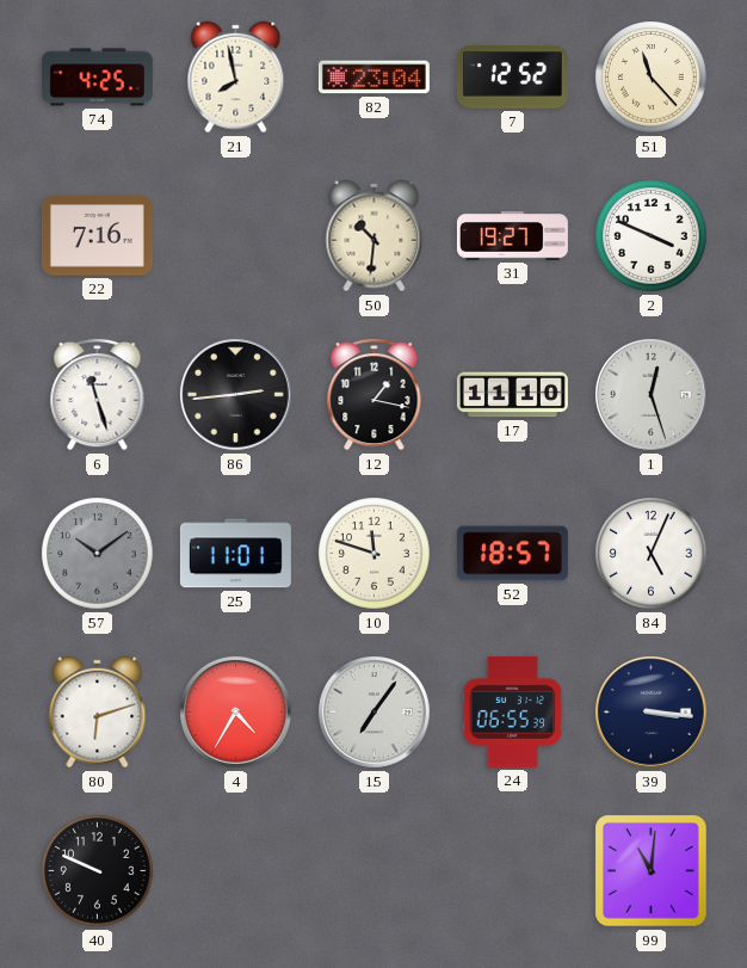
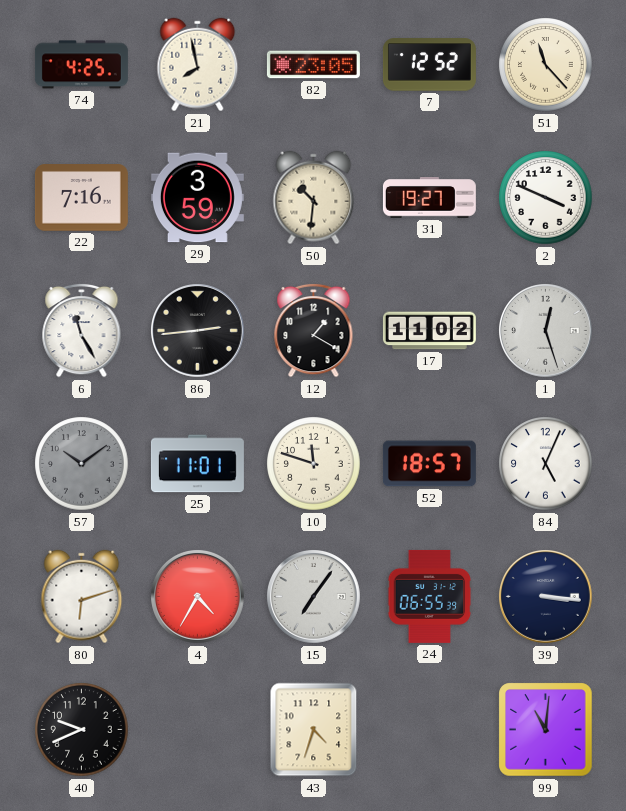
82: 23:04 -> 23:05 (313, 65)
29: none -> 3:59 (197, 198)
6: 11:27 -> 11:25 (82, 330)
12: 1:17 -> 1:20 (314, 330)
17: 11:10 -> 11:02 (429, 331)
40: 9:49 -> 9:41 (82, 730)
43: none -> 4:33 (314, 730)
